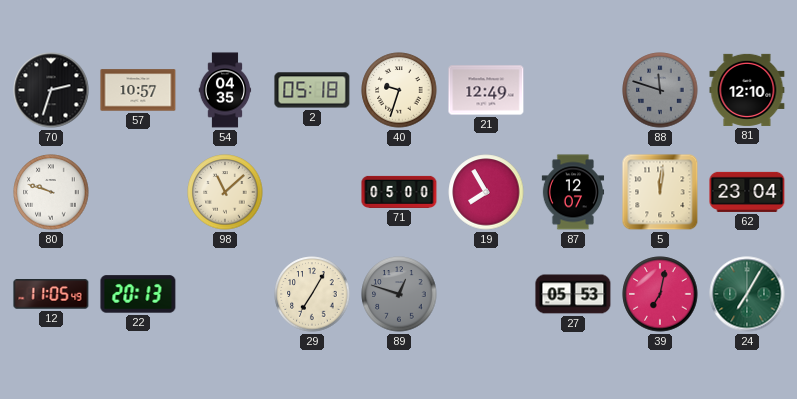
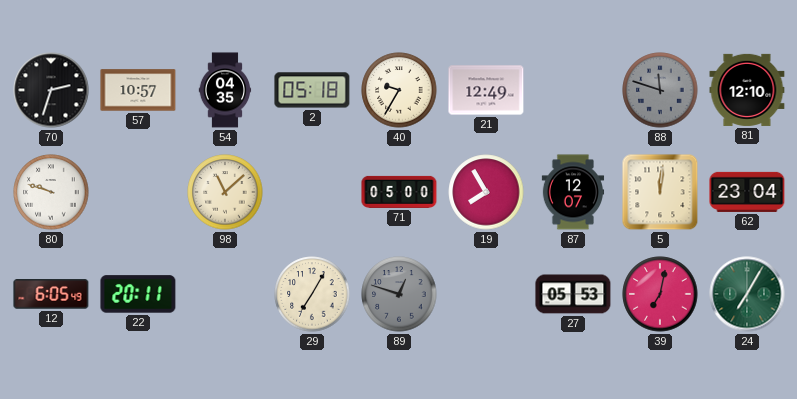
40: 9:33 -> 9:35 (399, 90)
12: 11:05 -> 6:05 (51, 294)
22: 20:13 -> 20:11 (138, 294)
